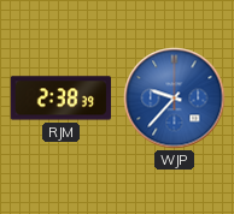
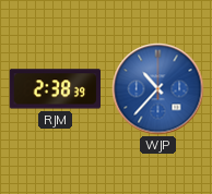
WJP: 9:37 -> 10:37 (158, 89)
